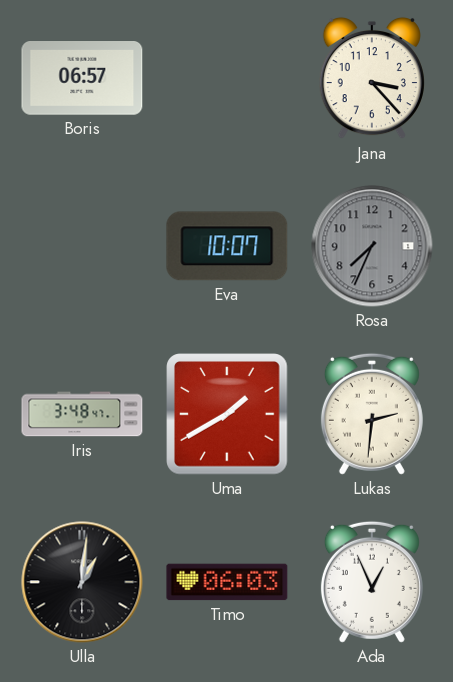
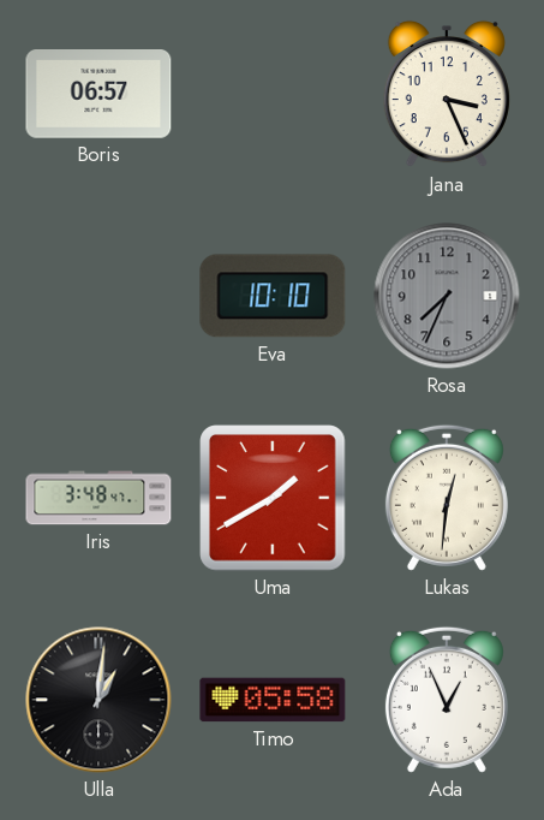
Jana: 3:23 -> 3:26 (447, 94)
Eva: 10:07 -> 10:10 (273, 296)
Lukas: 2:31 -> 12:31 (447, 498)
Timo: 06:03 -> 05:58 (273, 700)
